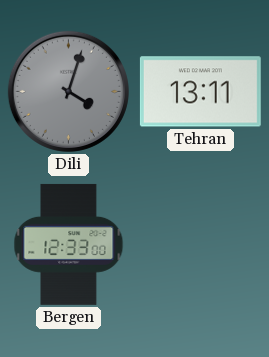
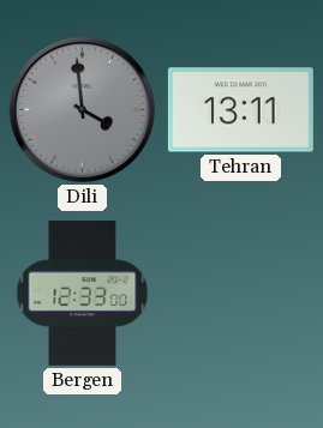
Dili: 4:03 -> 3:59 (82, 109)
